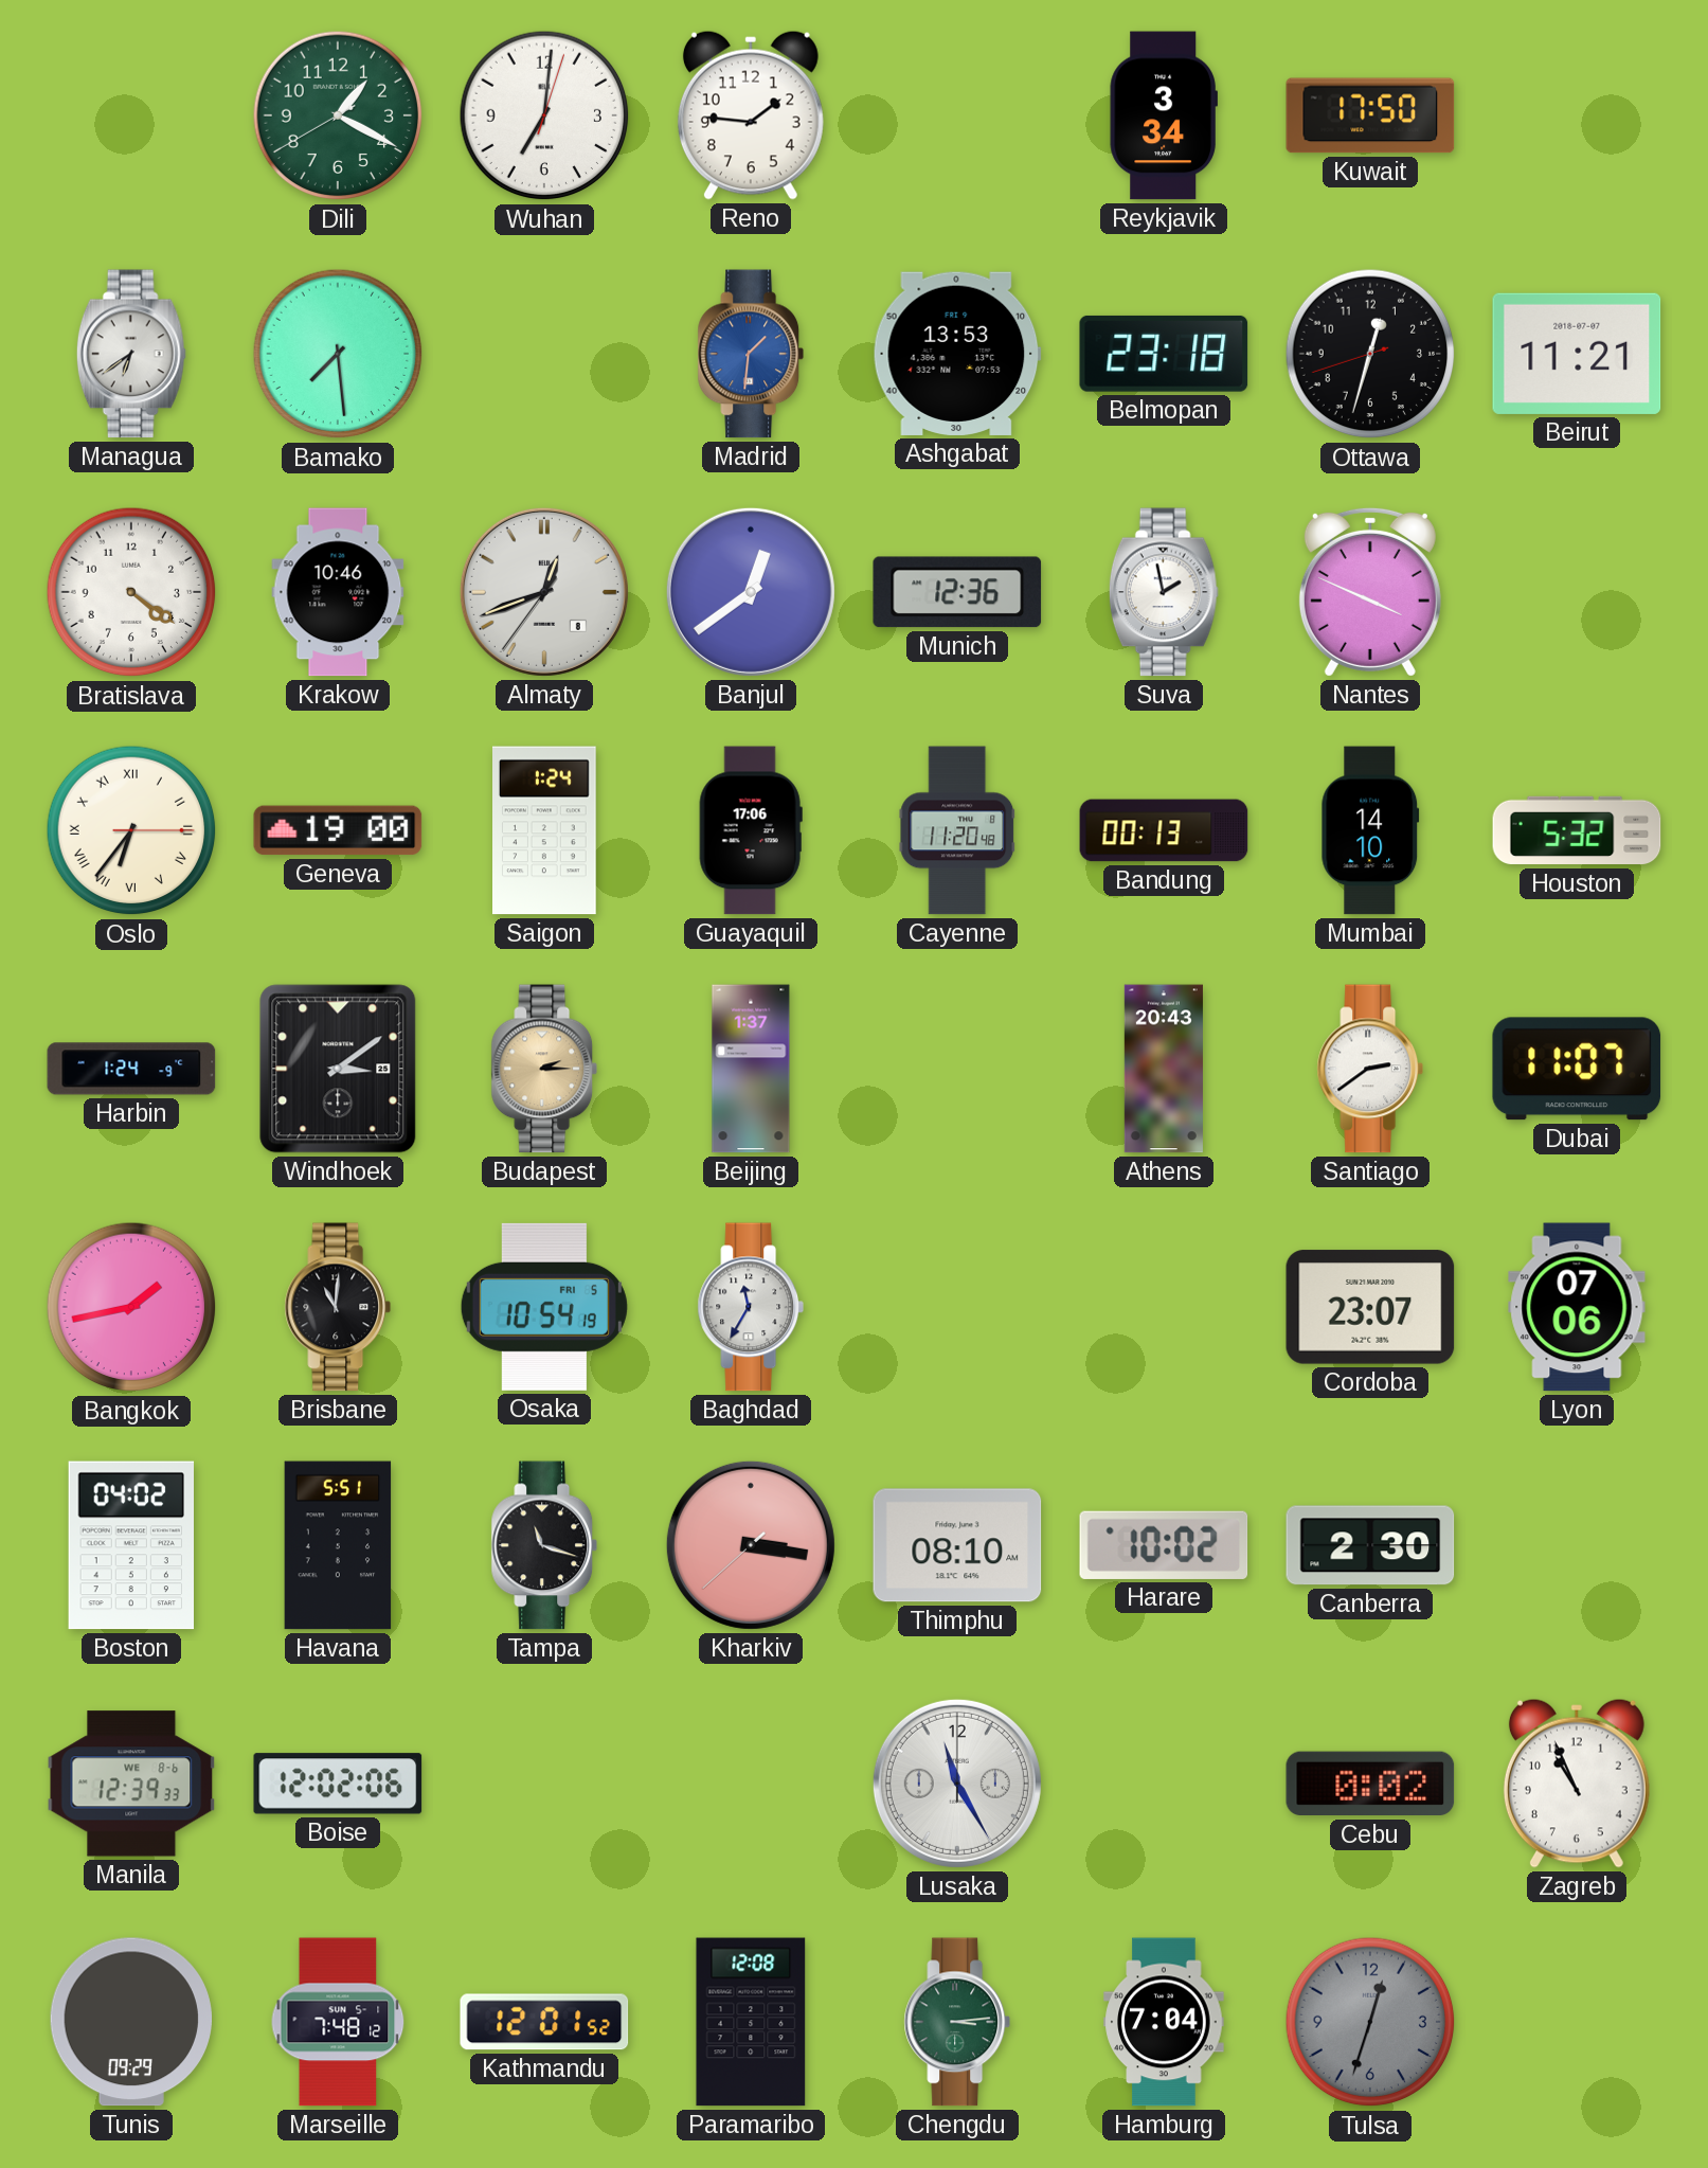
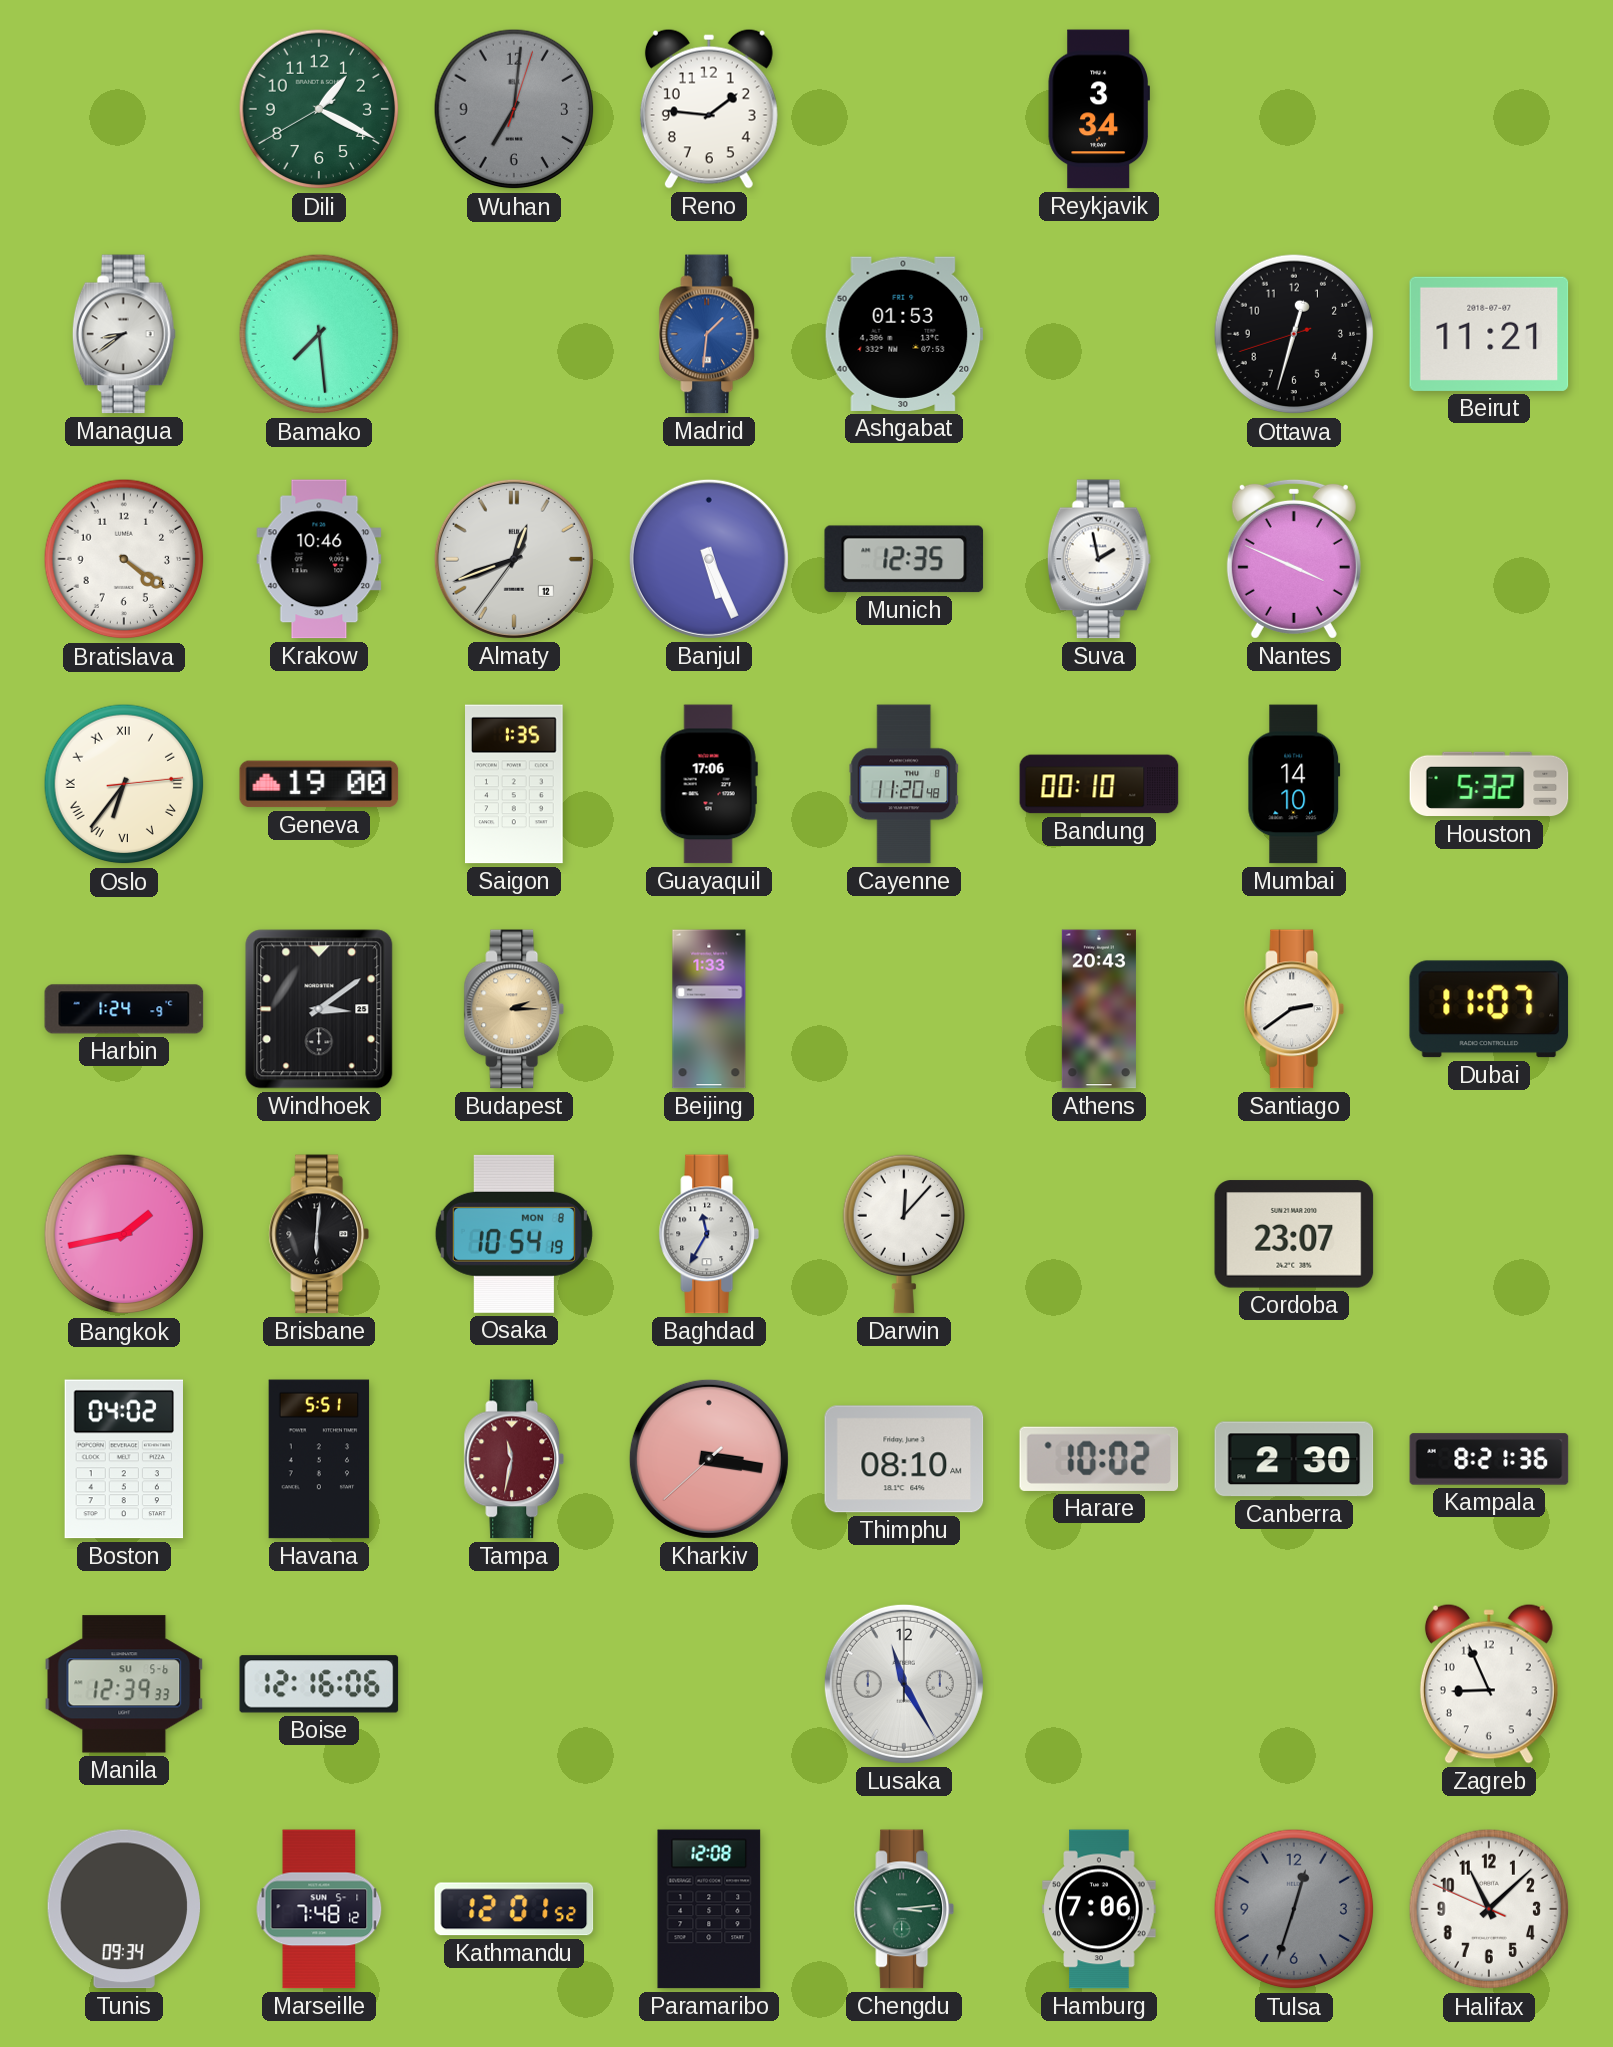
Wuhan dial: white -> grey (514, 109)
Kuwait: 17:50 -> none (1370, 115)
Managua: 6:39 -> 8:39 (124, 334)
Ashgabat: 13:53 -> 01:53 (904, 334)
Belmopan: 23:18 -> none (1164, 354)
Almaty date: 8 -> 12 (514, 559)
Banjul: 12:39 -> 5:26 (709, 559)
Munich: 12:36 -> 12:35 (904, 559)
Oslo: 6:36:15 -> 6:36:14 (124, 784)
Saigon: 1:24 -> 1:35 (515, 784)
Bandung: 00:13 -> 00:10 (1099, 784)
Beijing: 1:37 -> 1:33 (709, 1009)
Brisbane: 11:01 -> 6:01 (319, 1234)
Osaka date: FRI 5 -> MON 8 (514, 1234)
Darwin: none -> 12:07 (903, 1234)
Lyon: 07:06 -> none (1577, 1307)
Tampa: 11:18 -> 11:32 (514, 1459)
Tampa dial: black -> burgundy (514, 1459)
Kampala: none -> 8:21 (1489, 1459)
Manila date: WE 8-6 -> SU 5-6 (124, 1684)
Boise: 12:02 -> 12:16 (319, 1684)
Cebu: 0:02 -> none (1370, 1784)
Zagreb: 10:56 -> 8:56 (1489, 1684)
Tunis: 09:29 -> 09:34 (123, 1909)
Hamburg: 7:04 -> 7:06 (1099, 1909)
Halifax: none -> 11:07 (1489, 1909)
